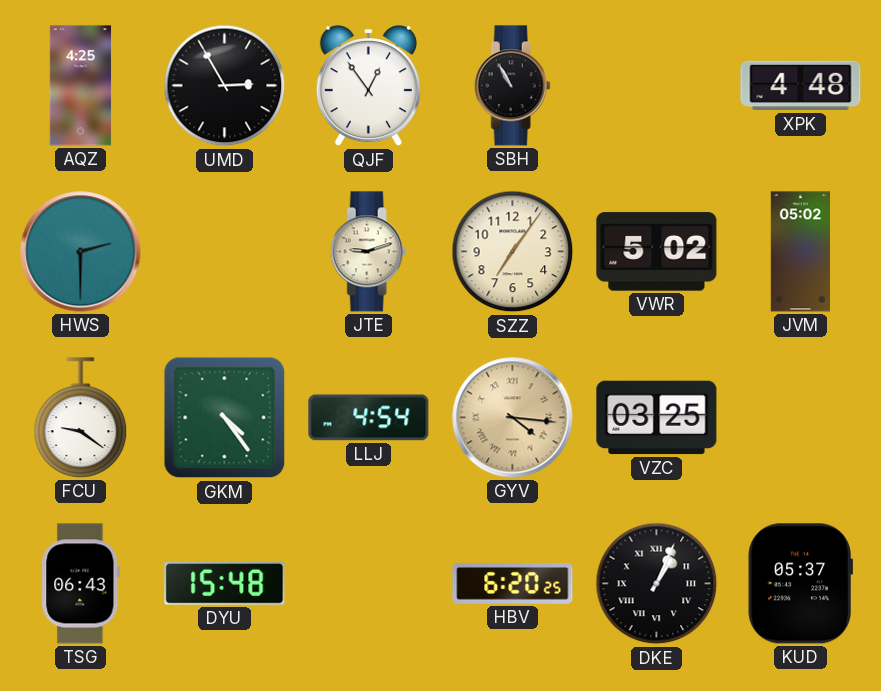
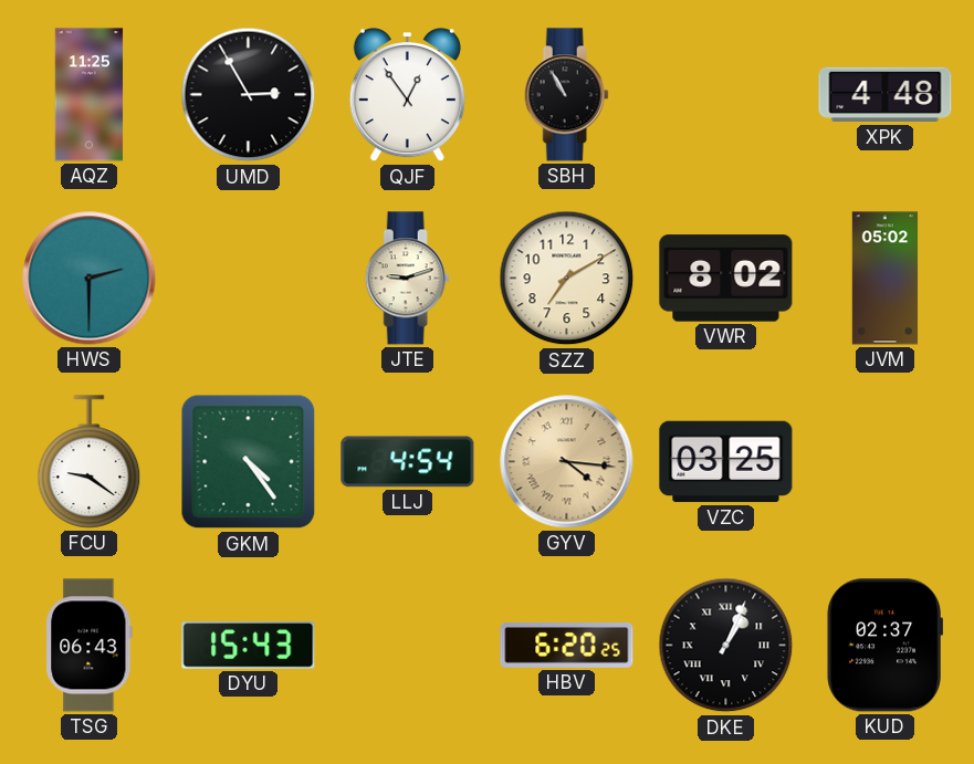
AQZ: 4:25 -> 11:25 (90, 95)
SZZ: 7:06 -> 7:10 (567, 279)
VWR: 5:02 -> 8:02 (726, 279)
DYU: 15:48 -> 15:43 (249, 646)
KUD: 05:37 -> 02:37 (884, 646)
